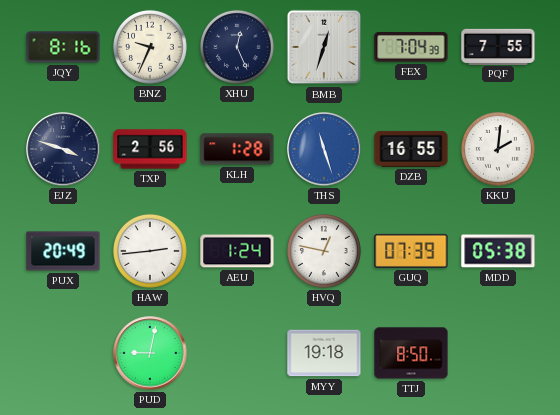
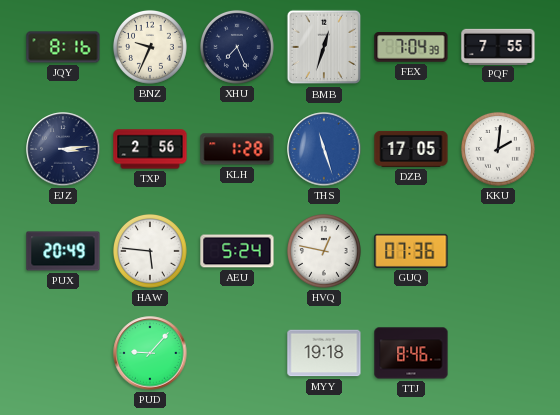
XHU: 12:26 -> 7:26 (237, 47)
EJZ: 3:48 -> 3:14 (63, 149)
DZB: 16:55 -> 17:05 (411, 149)
HAW: 2:44 -> 5:46 (150, 251)
AEU: 1:24 -> 5:24 (237, 251)
GUQ: 07:39 -> 07:36 (411, 251)
MDD: 05:38 -> none (498, 251)
PUD: 9:02 -> 9:07 (150, 353)
TTJ: 8:50 -> 8:46 (411, 353)
